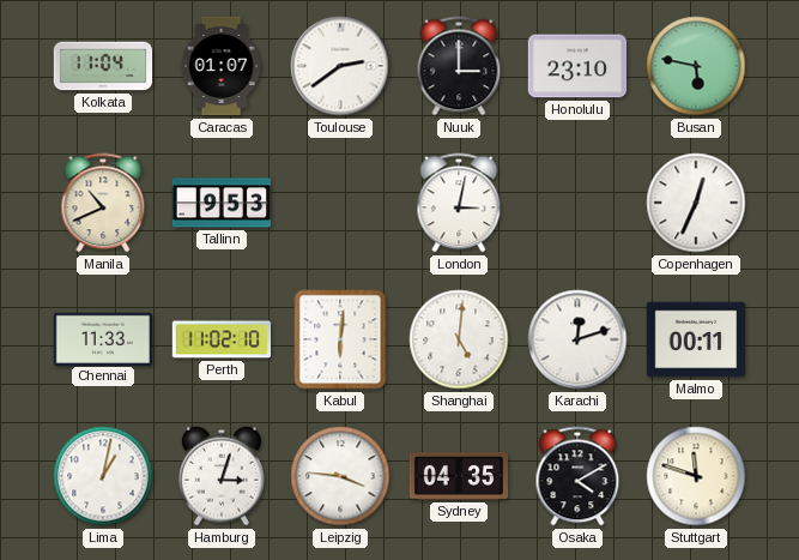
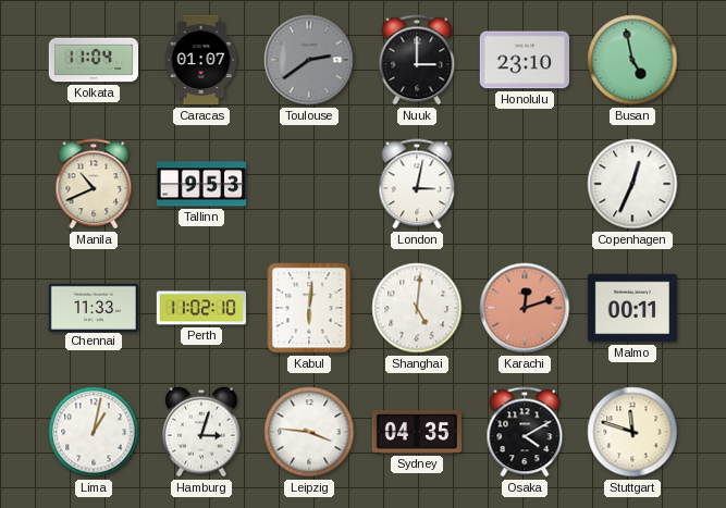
Toulouse dial: white -> grey (309, 60)
Busan: 5:47 -> 4:58 (632, 60)
Karachi dial: white -> salmon (525, 308)
